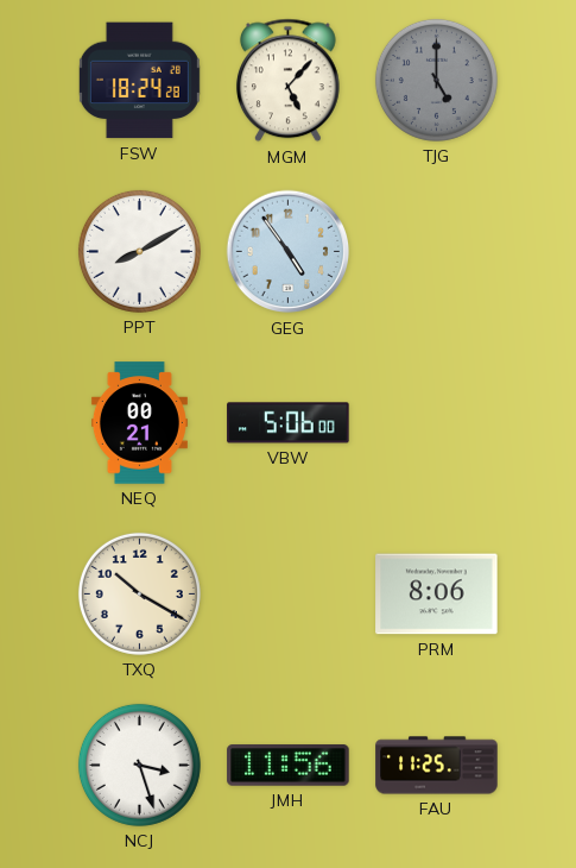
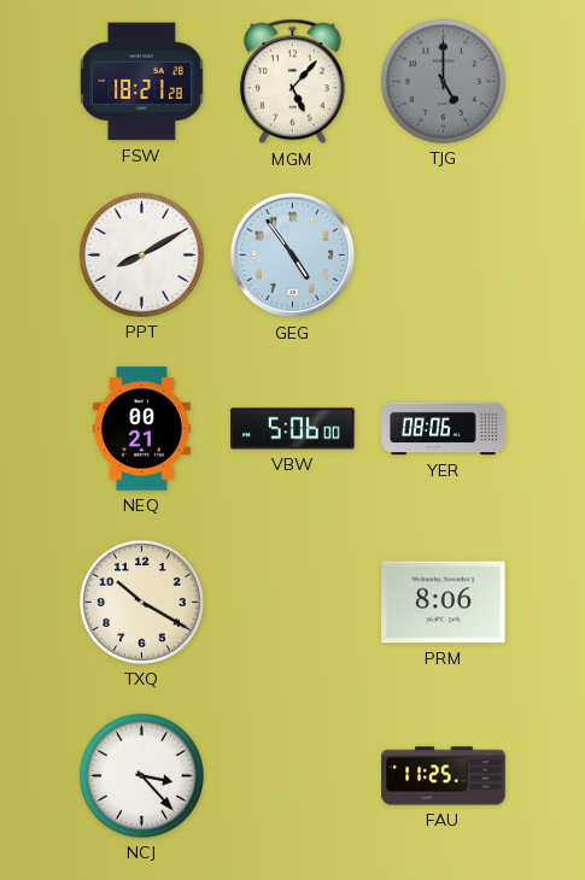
FSW: 18:24 -> 18:21 (141, 82)
YER: none -> 08:06 (444, 429)
NCJ: 3:27 -> 3:23 (141, 775)
JMH: 11:56 -> none (289, 766)
